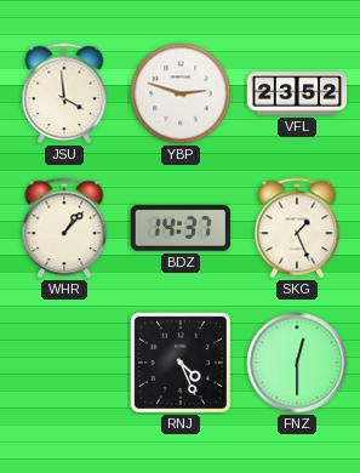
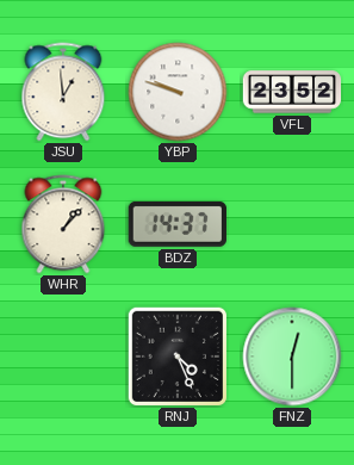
JSU: 3:59 -> 12:59 (63, 92)
YBP: 2:48 -> 9:48 (178, 92)
SKG: 1:26 -> none (297, 228)
